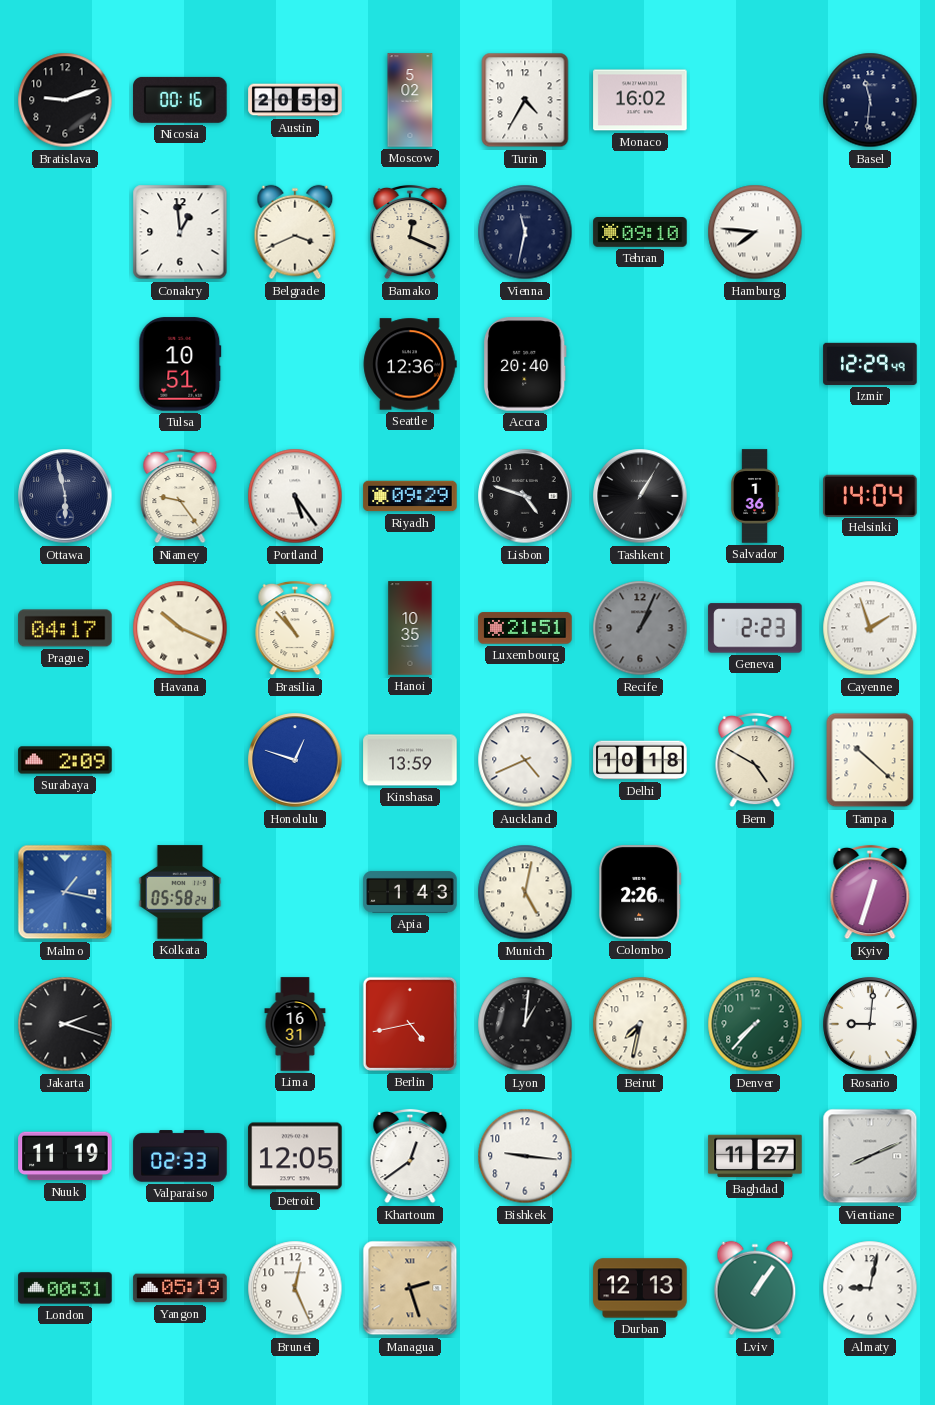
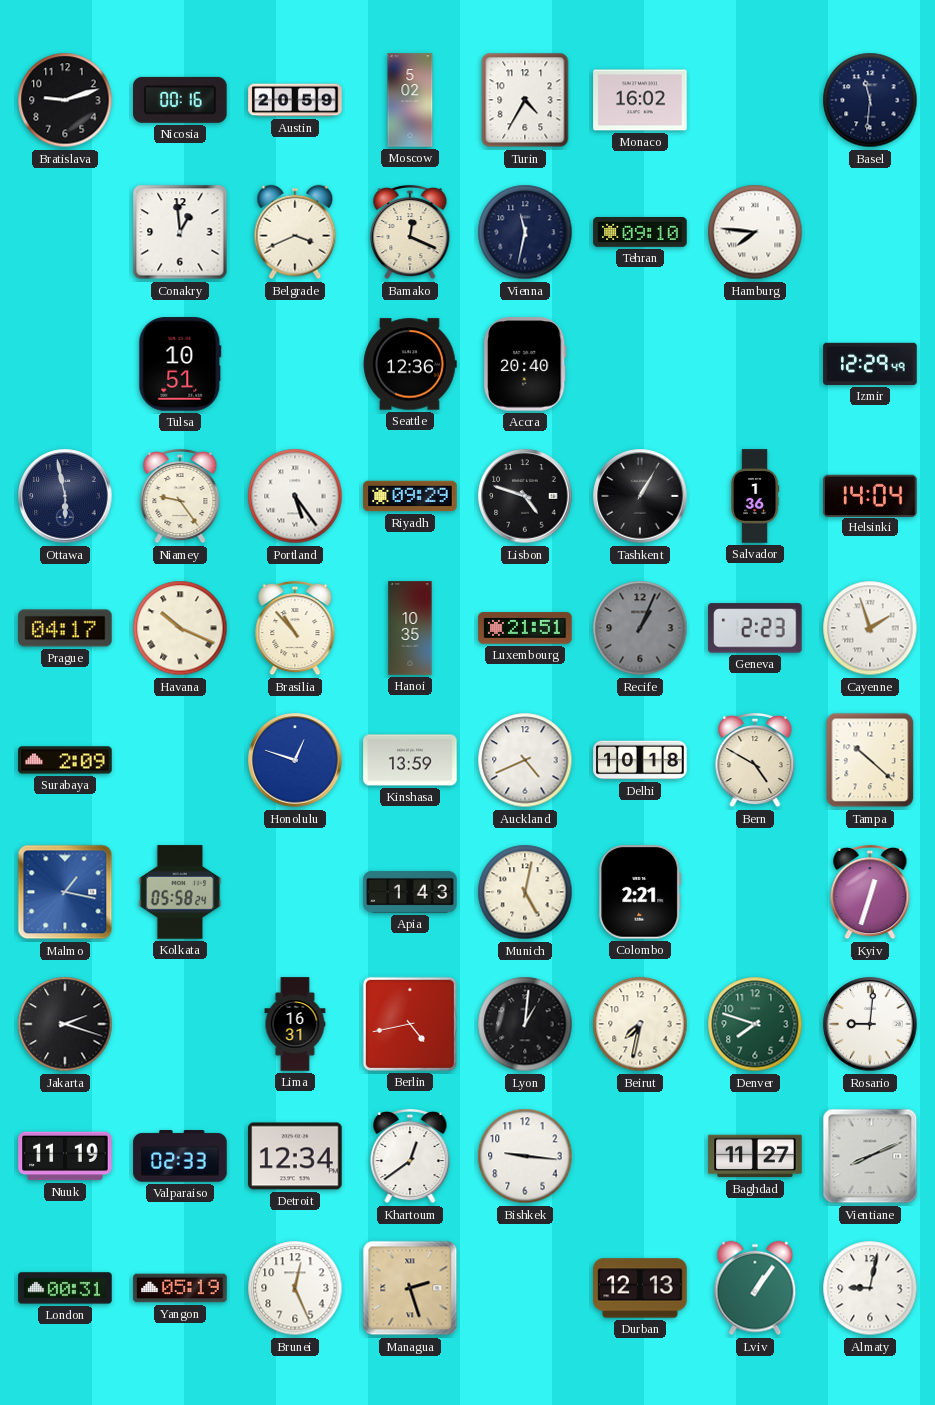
Colombo: 2:26 -> 2:21 (640, 892)
Denver: 7:37 -> 7:48 (755, 1024)
Detroit: 12:05 -> 12:34 (295, 1156)
